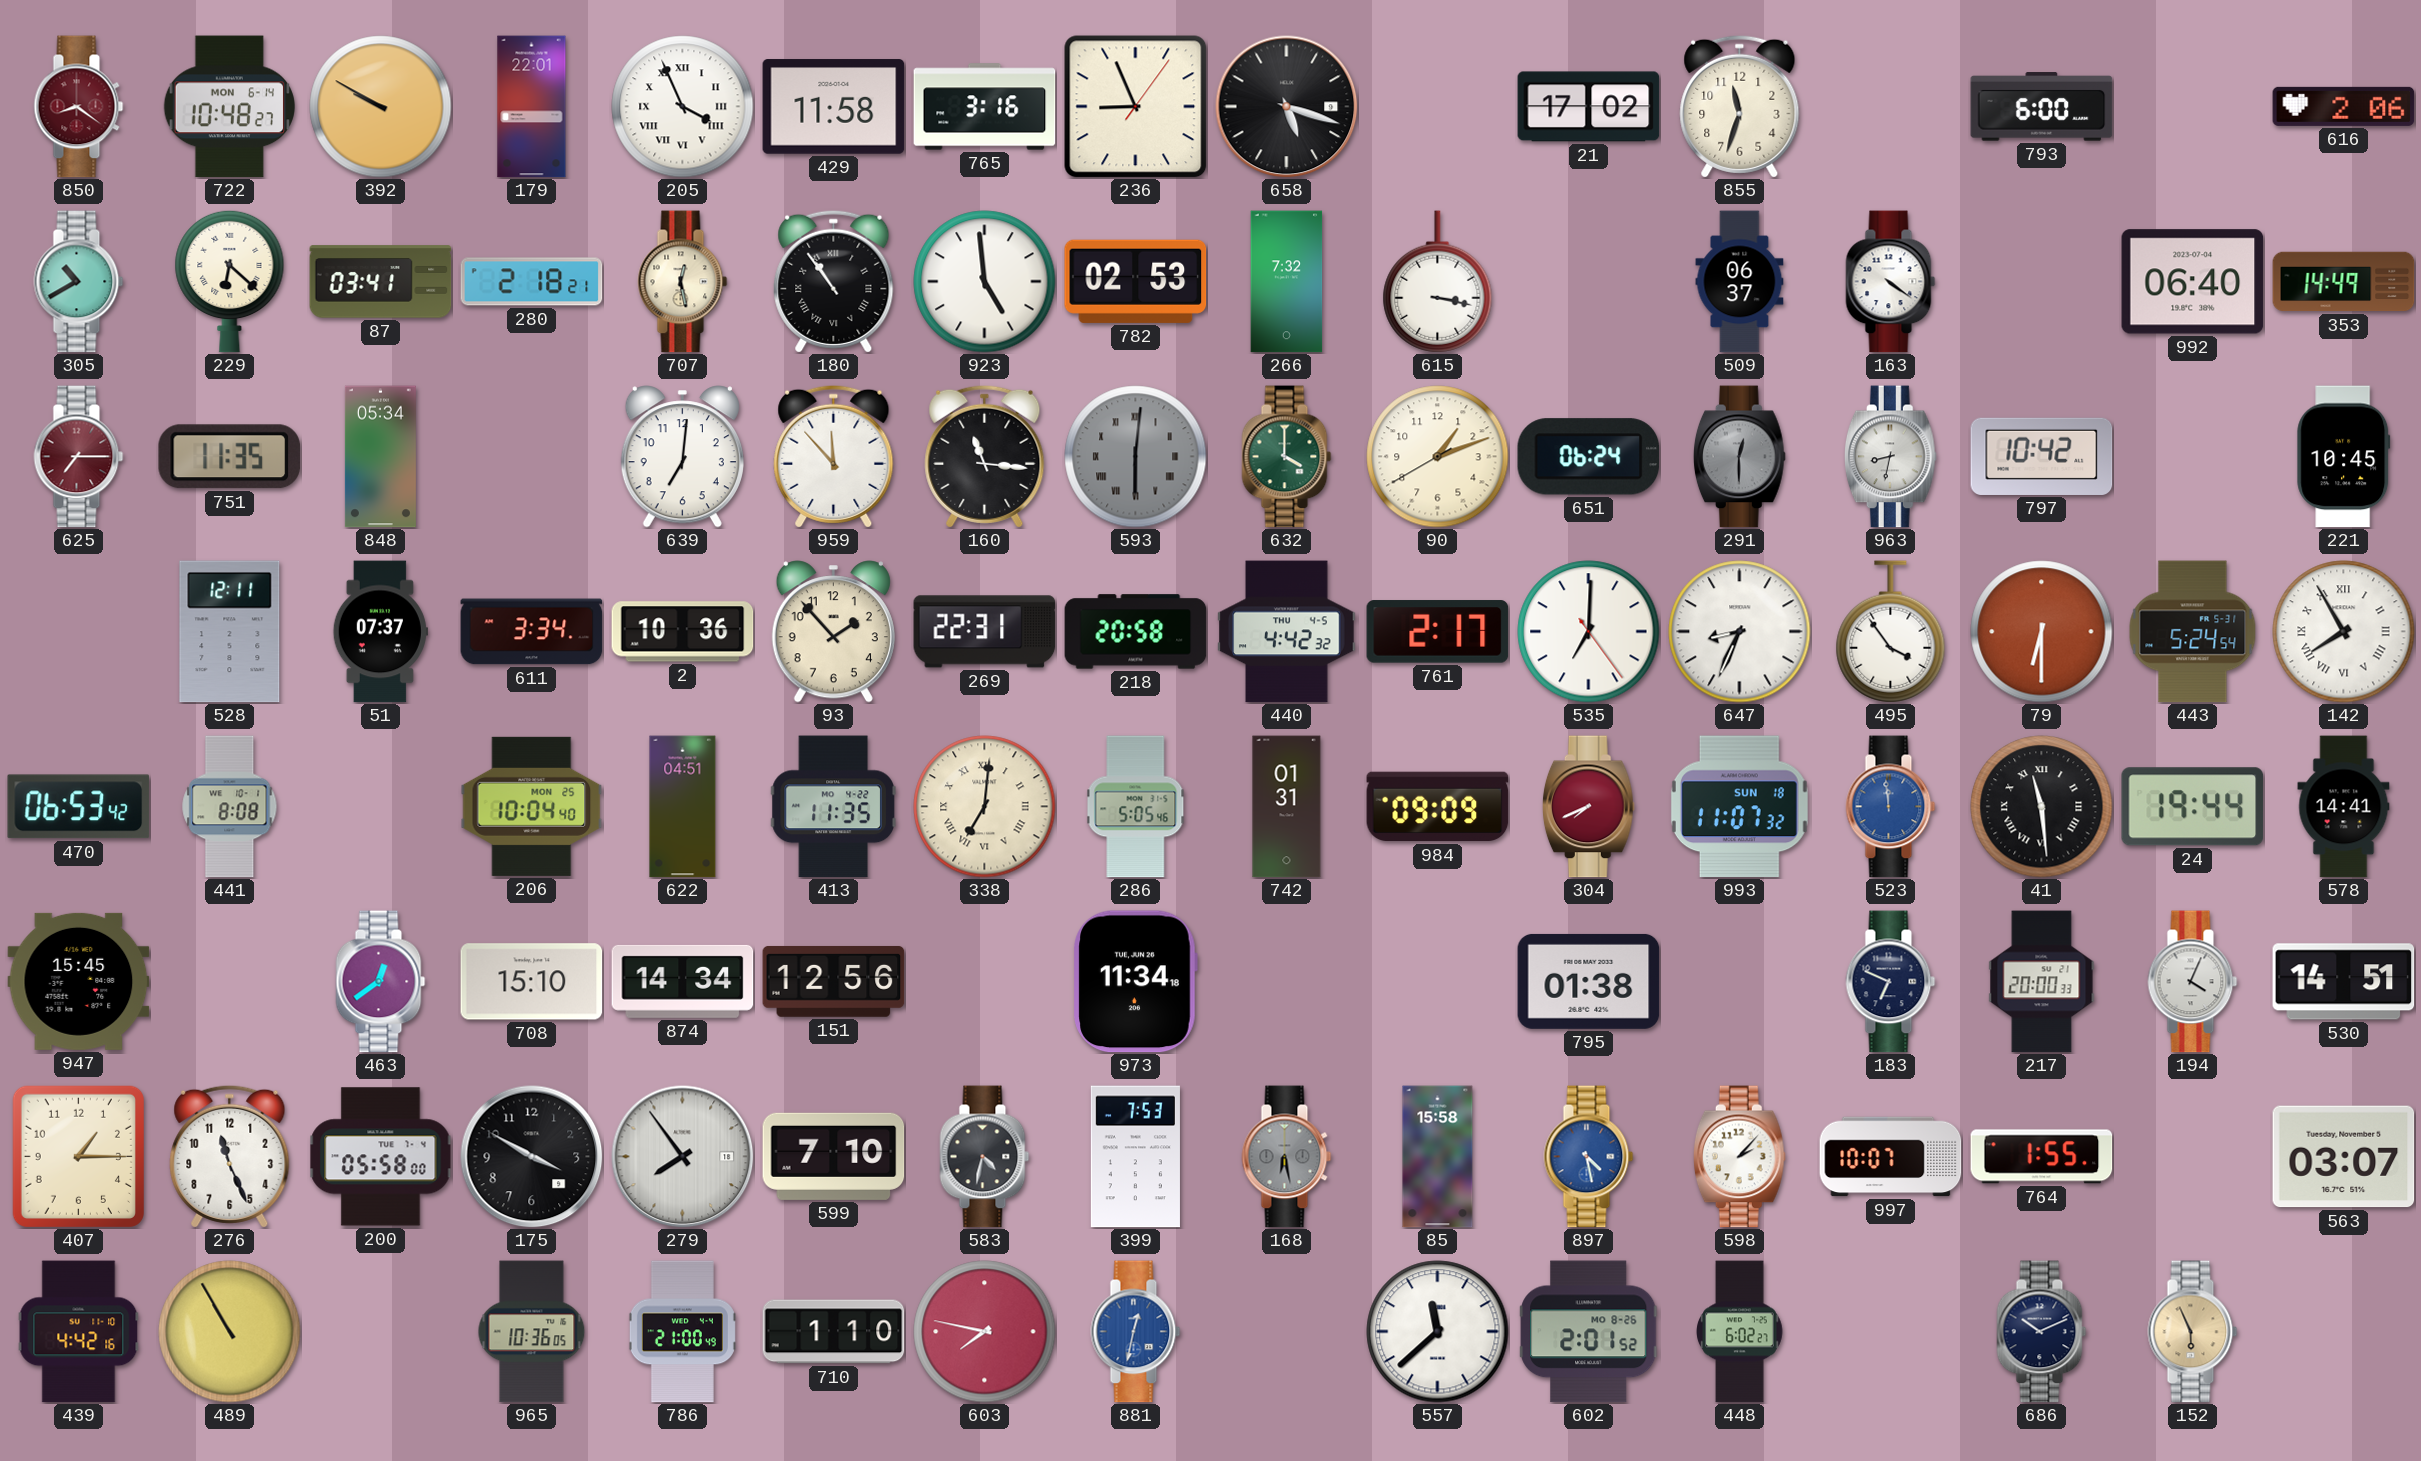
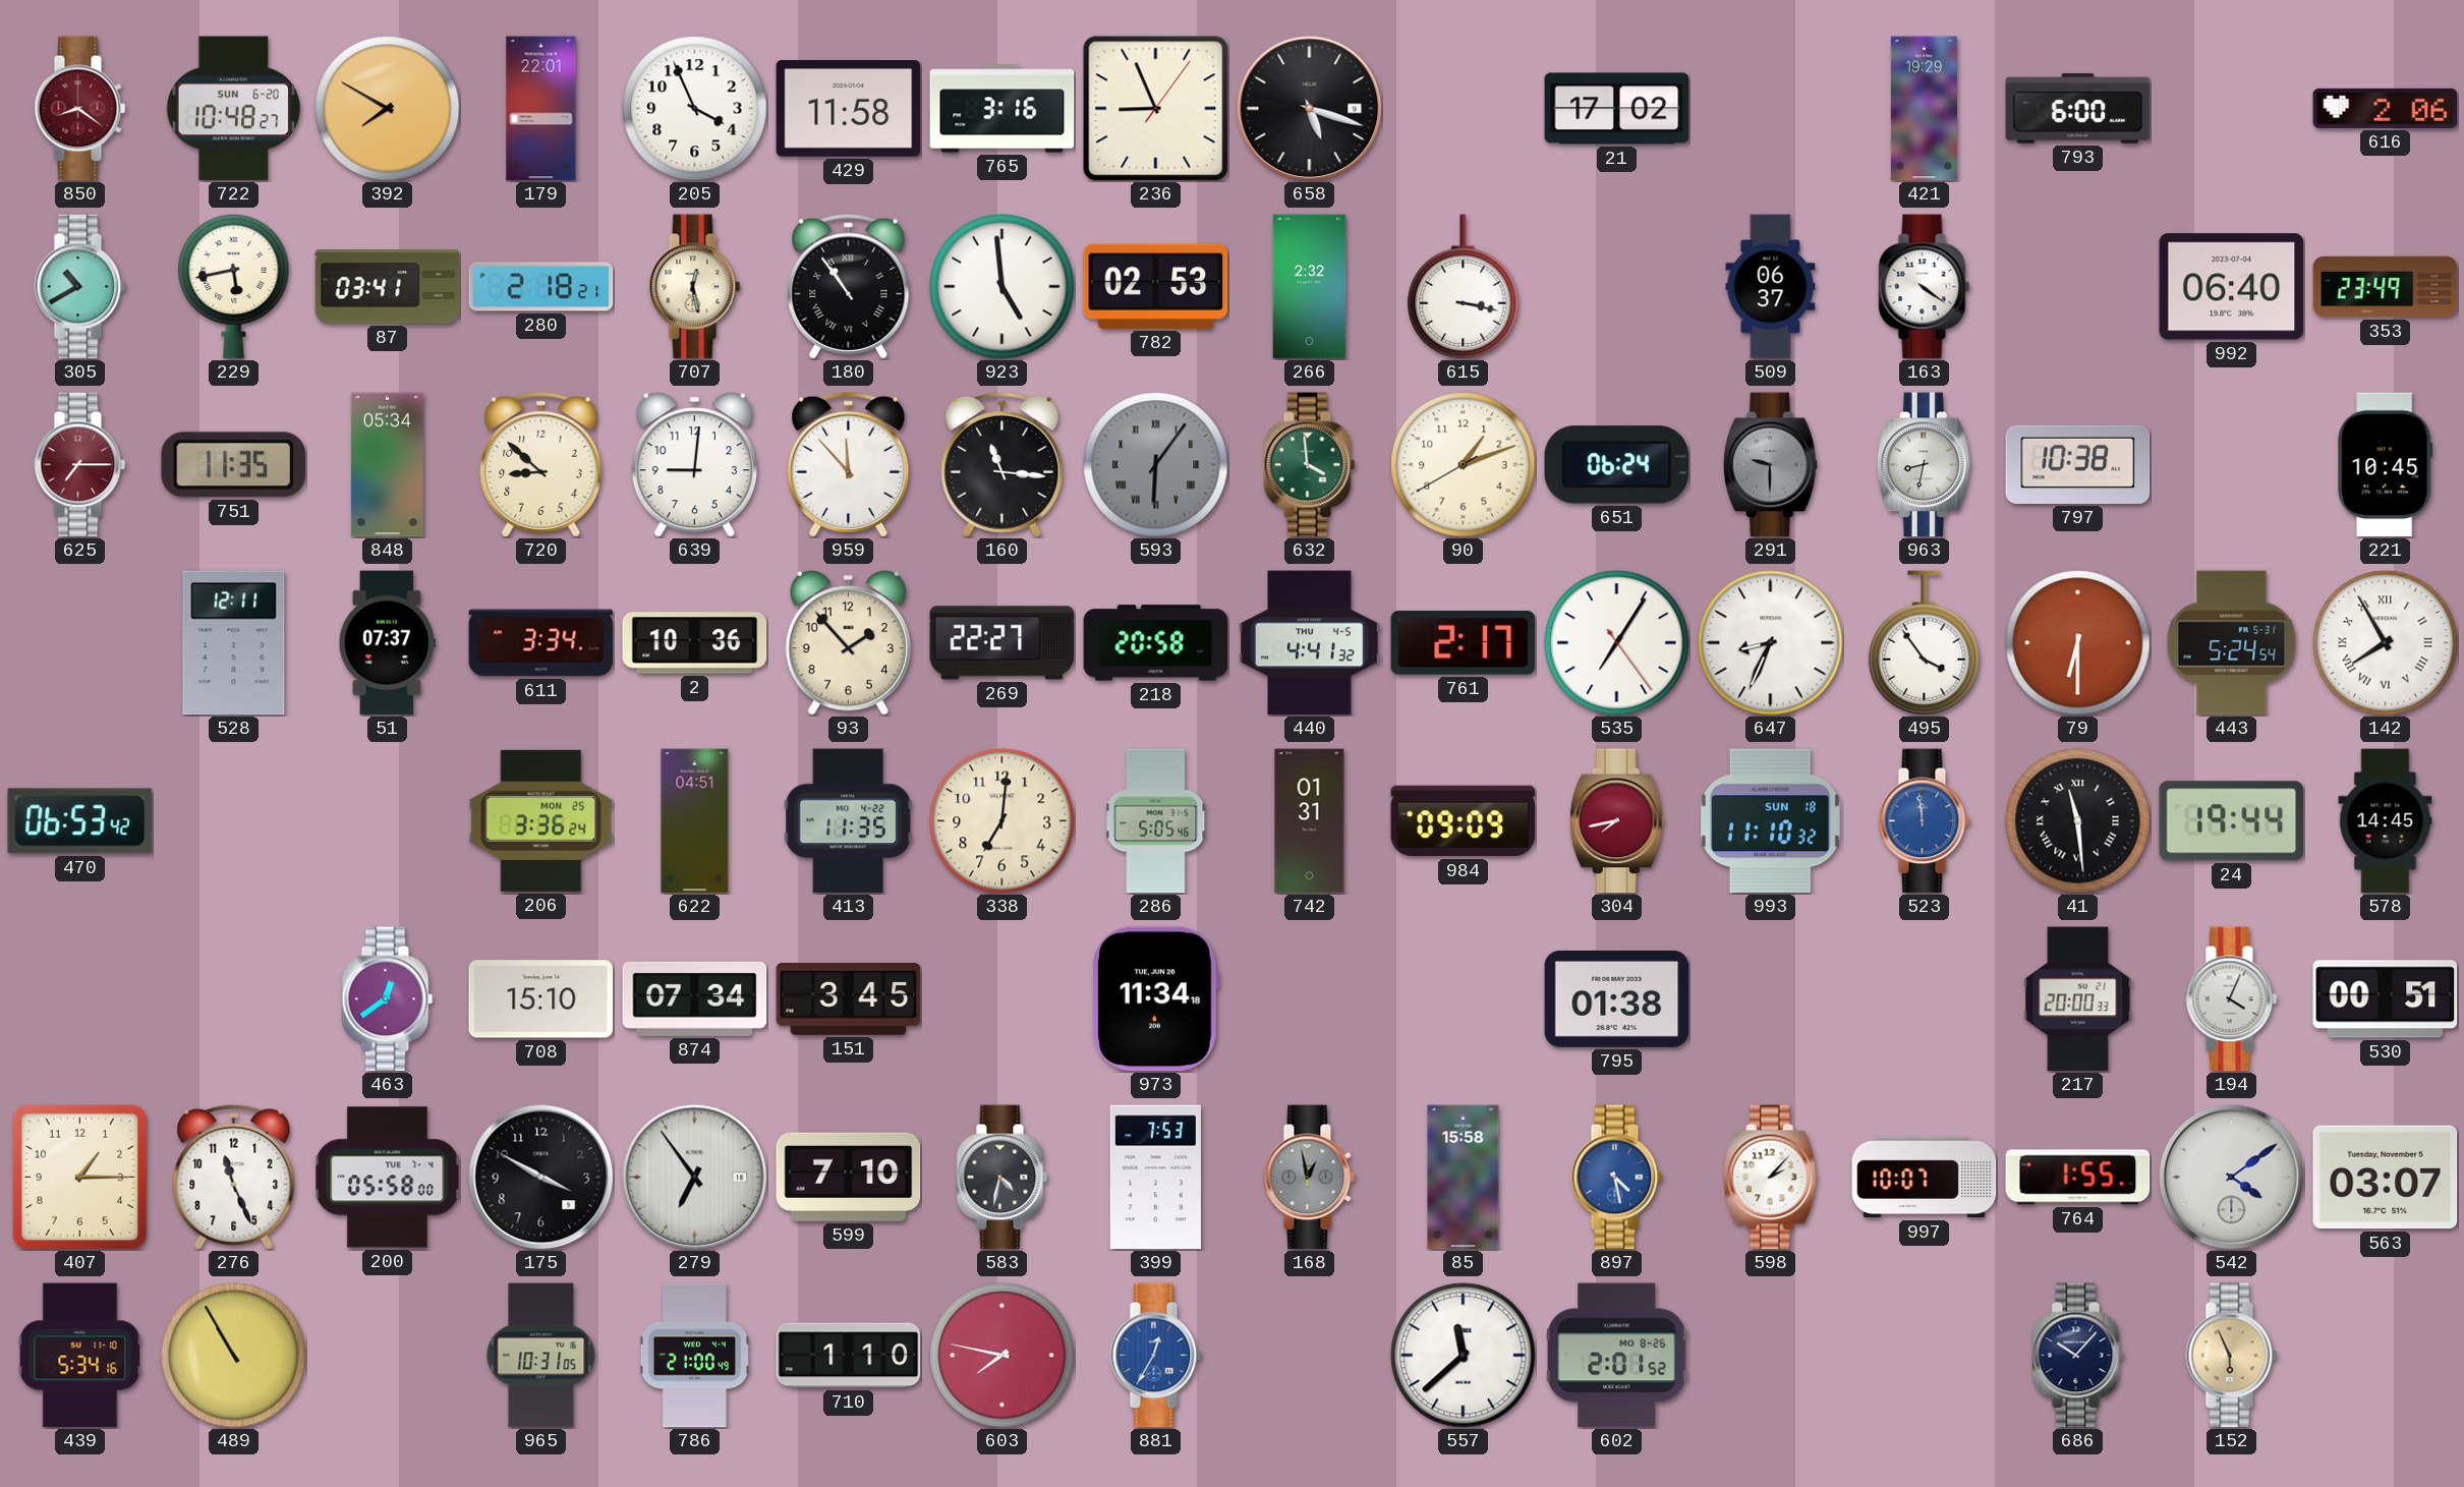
722 date: MON 6-14 -> SUN 6-20 (233, 109)
392: 9:50 -> 7:50 (388, 109)
205 numerals: Roman -> Arabic (695, 109)
855: 11:33 -> none (1740, 106)
421: none -> 19:29 (1924, 109)
229: 6:22 -> 5:43 (234, 286)
266: 7:32 -> 2:32 (1310, 287)
353: 14:49 -> 23:49 (2386, 287)
720: none -> 8:52 (541, 464)
639: 7:01 -> 9:01 (694, 465)
593: 6:01 -> 6:06 (1156, 465)
632: 4:00 -> 3:59 (1310, 465)
291: 12:30 -> 9:30 (1770, 465)
797: 10:42 -> 10:38 (2078, 464)
269: 22:31 -> 22:27 (1002, 643)
440: 4:42 -> 4:41 (1310, 643)
535: 7:00 -> 7:05 (1617, 643)
441: 8:08 -> none (230, 807)
206: 10:04 -> 3:36 (541, 820)
338 numerals: Roman -> Arabic (1002, 821)
304: 7:41 -> 7:43 (1616, 821)
993: 11:07 -> 11:10 (1770, 821)
578: 14:41 -> 14:45 (2386, 821)
947: 15:45 -> none (79, 981)
874: 14:34 -> 07:34 (695, 998)
151: 12:56 -> 3:45 (849, 998)
183: 6:49 -> none (1891, 982)
530: 14:51 -> 00:51 (2386, 999)
279: 7:54 -> 6:54 (695, 1178)
168: 6:28 -> 12:58 (1310, 1178)
542: none -> 4:09 (2232, 1178)
439: 4:42 -> 5:34 (80, 1356)
965: 10:36 -> 10:31 (541, 1356)
881: 12:32 -> 12:35 (1156, 1356)
448: 6:02 -> none (1740, 1332)
686: 10:11 -> 10:07 (2078, 1356)
